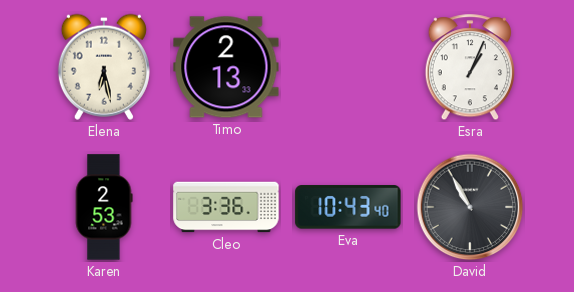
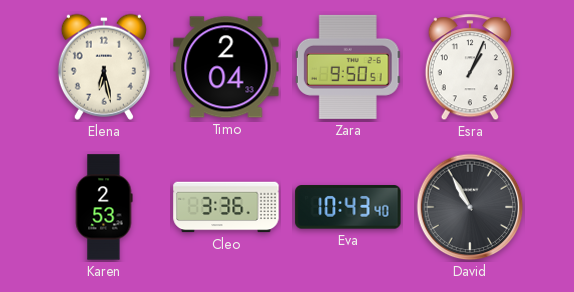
Timo: 2:13 -> 2:04 (226, 67)
Zara: none -> 9:50 (348, 67)
